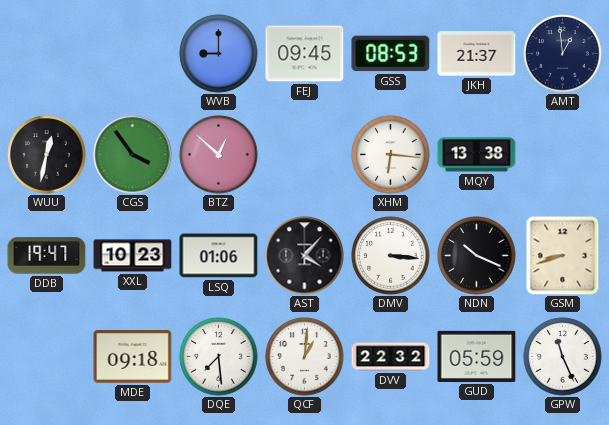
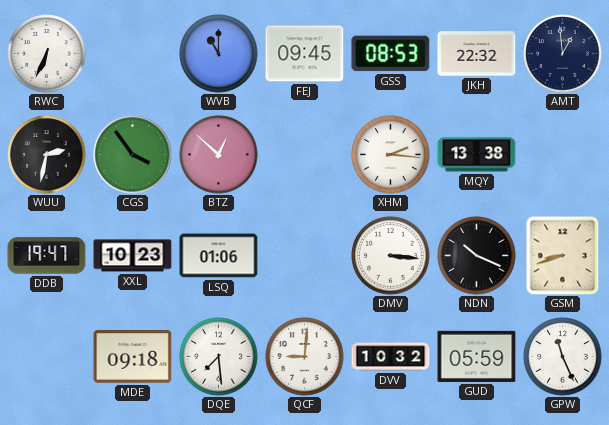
RWC: none -> 6:34 (47, 54)
WVB: 9:00 -> 11:00 (219, 54)
JKH: 21:37 -> 22:32 (477, 54)
WUU: 12:32 -> 2:32 (47, 155)
XHM: 6:16 -> 2:16 (391, 155)
AST: 4:07 -> none (305, 256)
QCF: 1:01 -> 9:01 (305, 357)
DVV: 22:32 -> 10:32 (391, 357)
